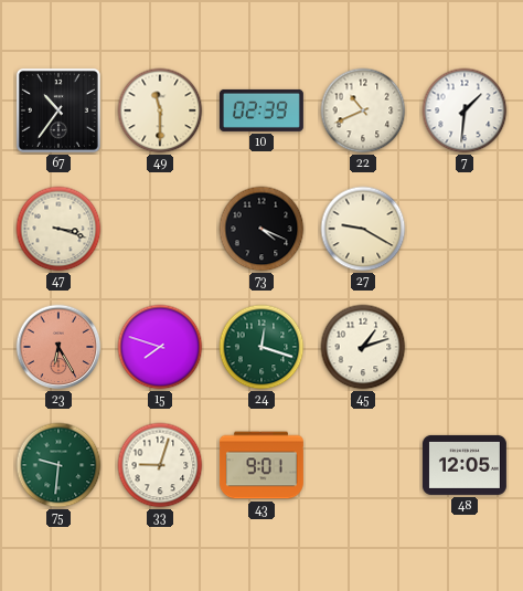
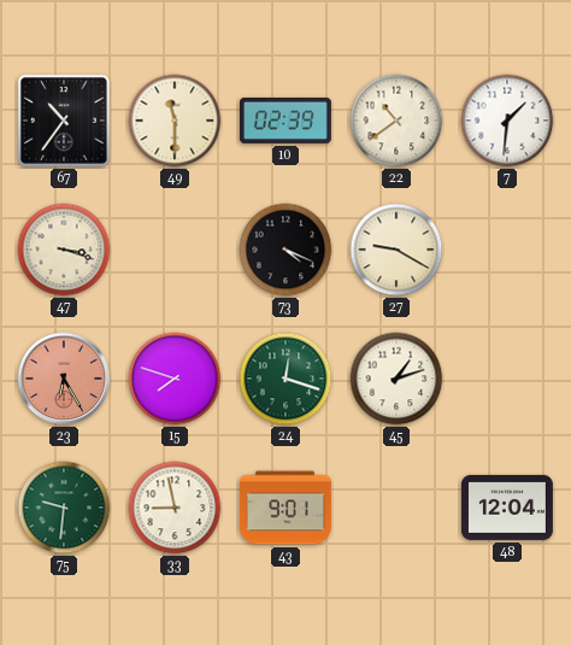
22: 10:41 -> 10:39 (396, 121)
33: 9:03 -> 8:58 (175, 508)
48: 12:05 -> 12:04 (507, 508)
